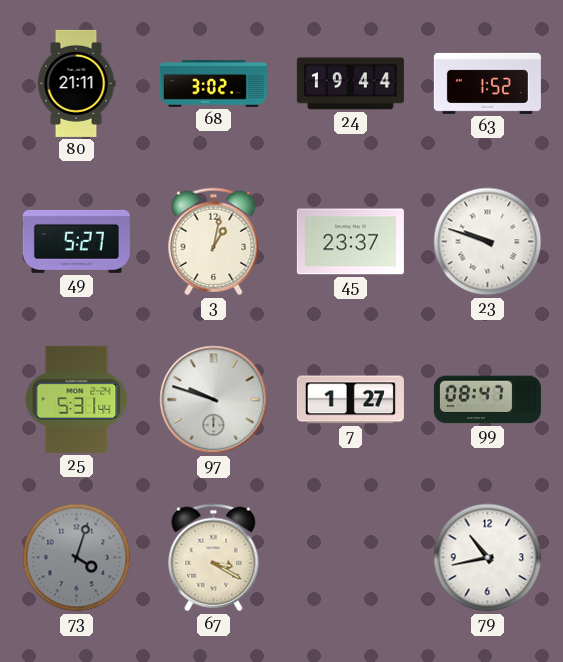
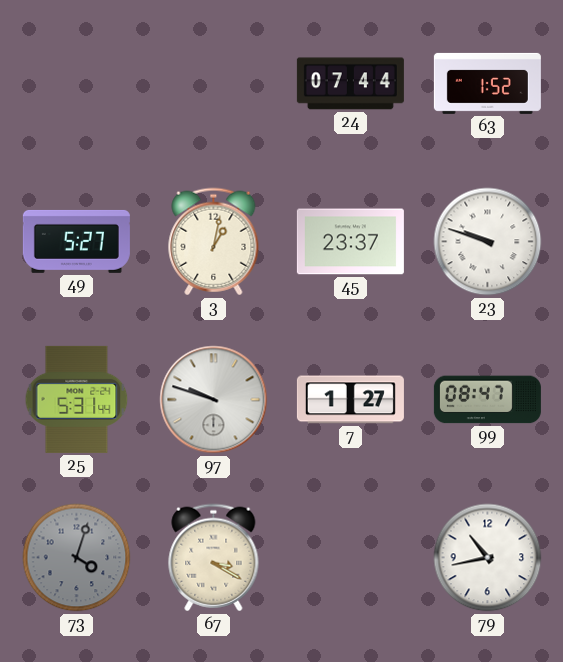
80: 21:11 -> none (76, 83)
68: 3:02 -> none (213, 83)
24: 19:44 -> 07:44 (350, 84)
